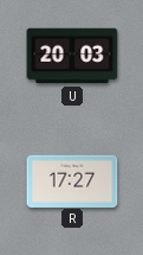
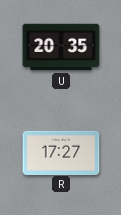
U: 20:03 -> 20:35 (61, 47)
